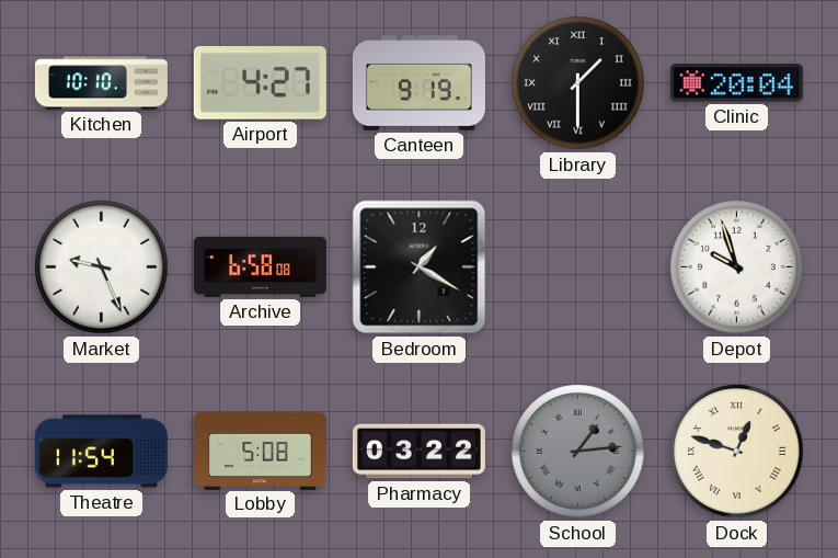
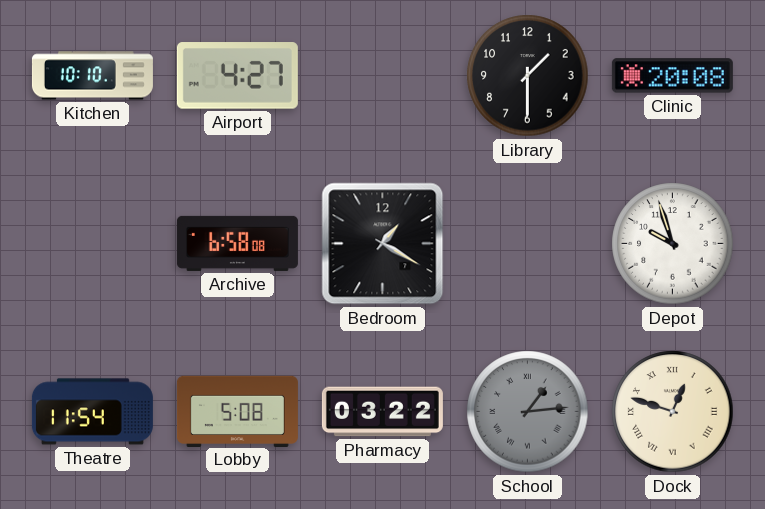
Canteen: 9:19 -> none (418, 83)
Library numerals: Roman -> Arabic (528, 76)
Clinic: 20:04 -> 20:08 (672, 76)
Market: 9:26 -> none (102, 267)
